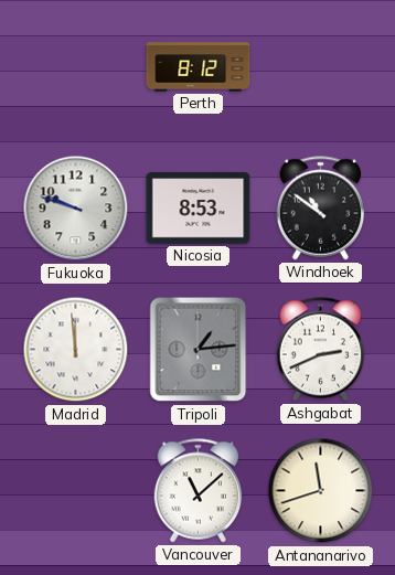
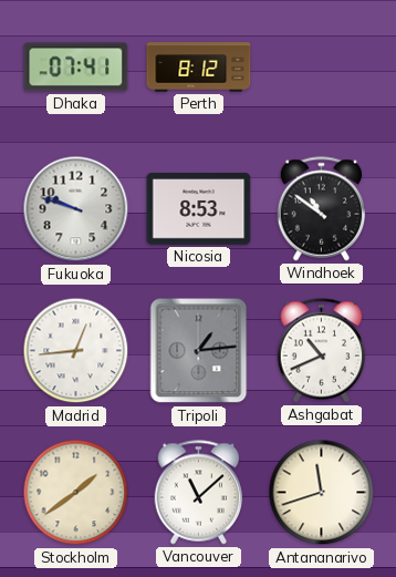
Dhaka: none -> 07:41 (76, 68)
Madrid: 11:59 -> 12:44 (76, 351)
Ashgabat: 2:41 -> 10:41 (322, 351)
Stockholm: none -> 1:39 (76, 493)
